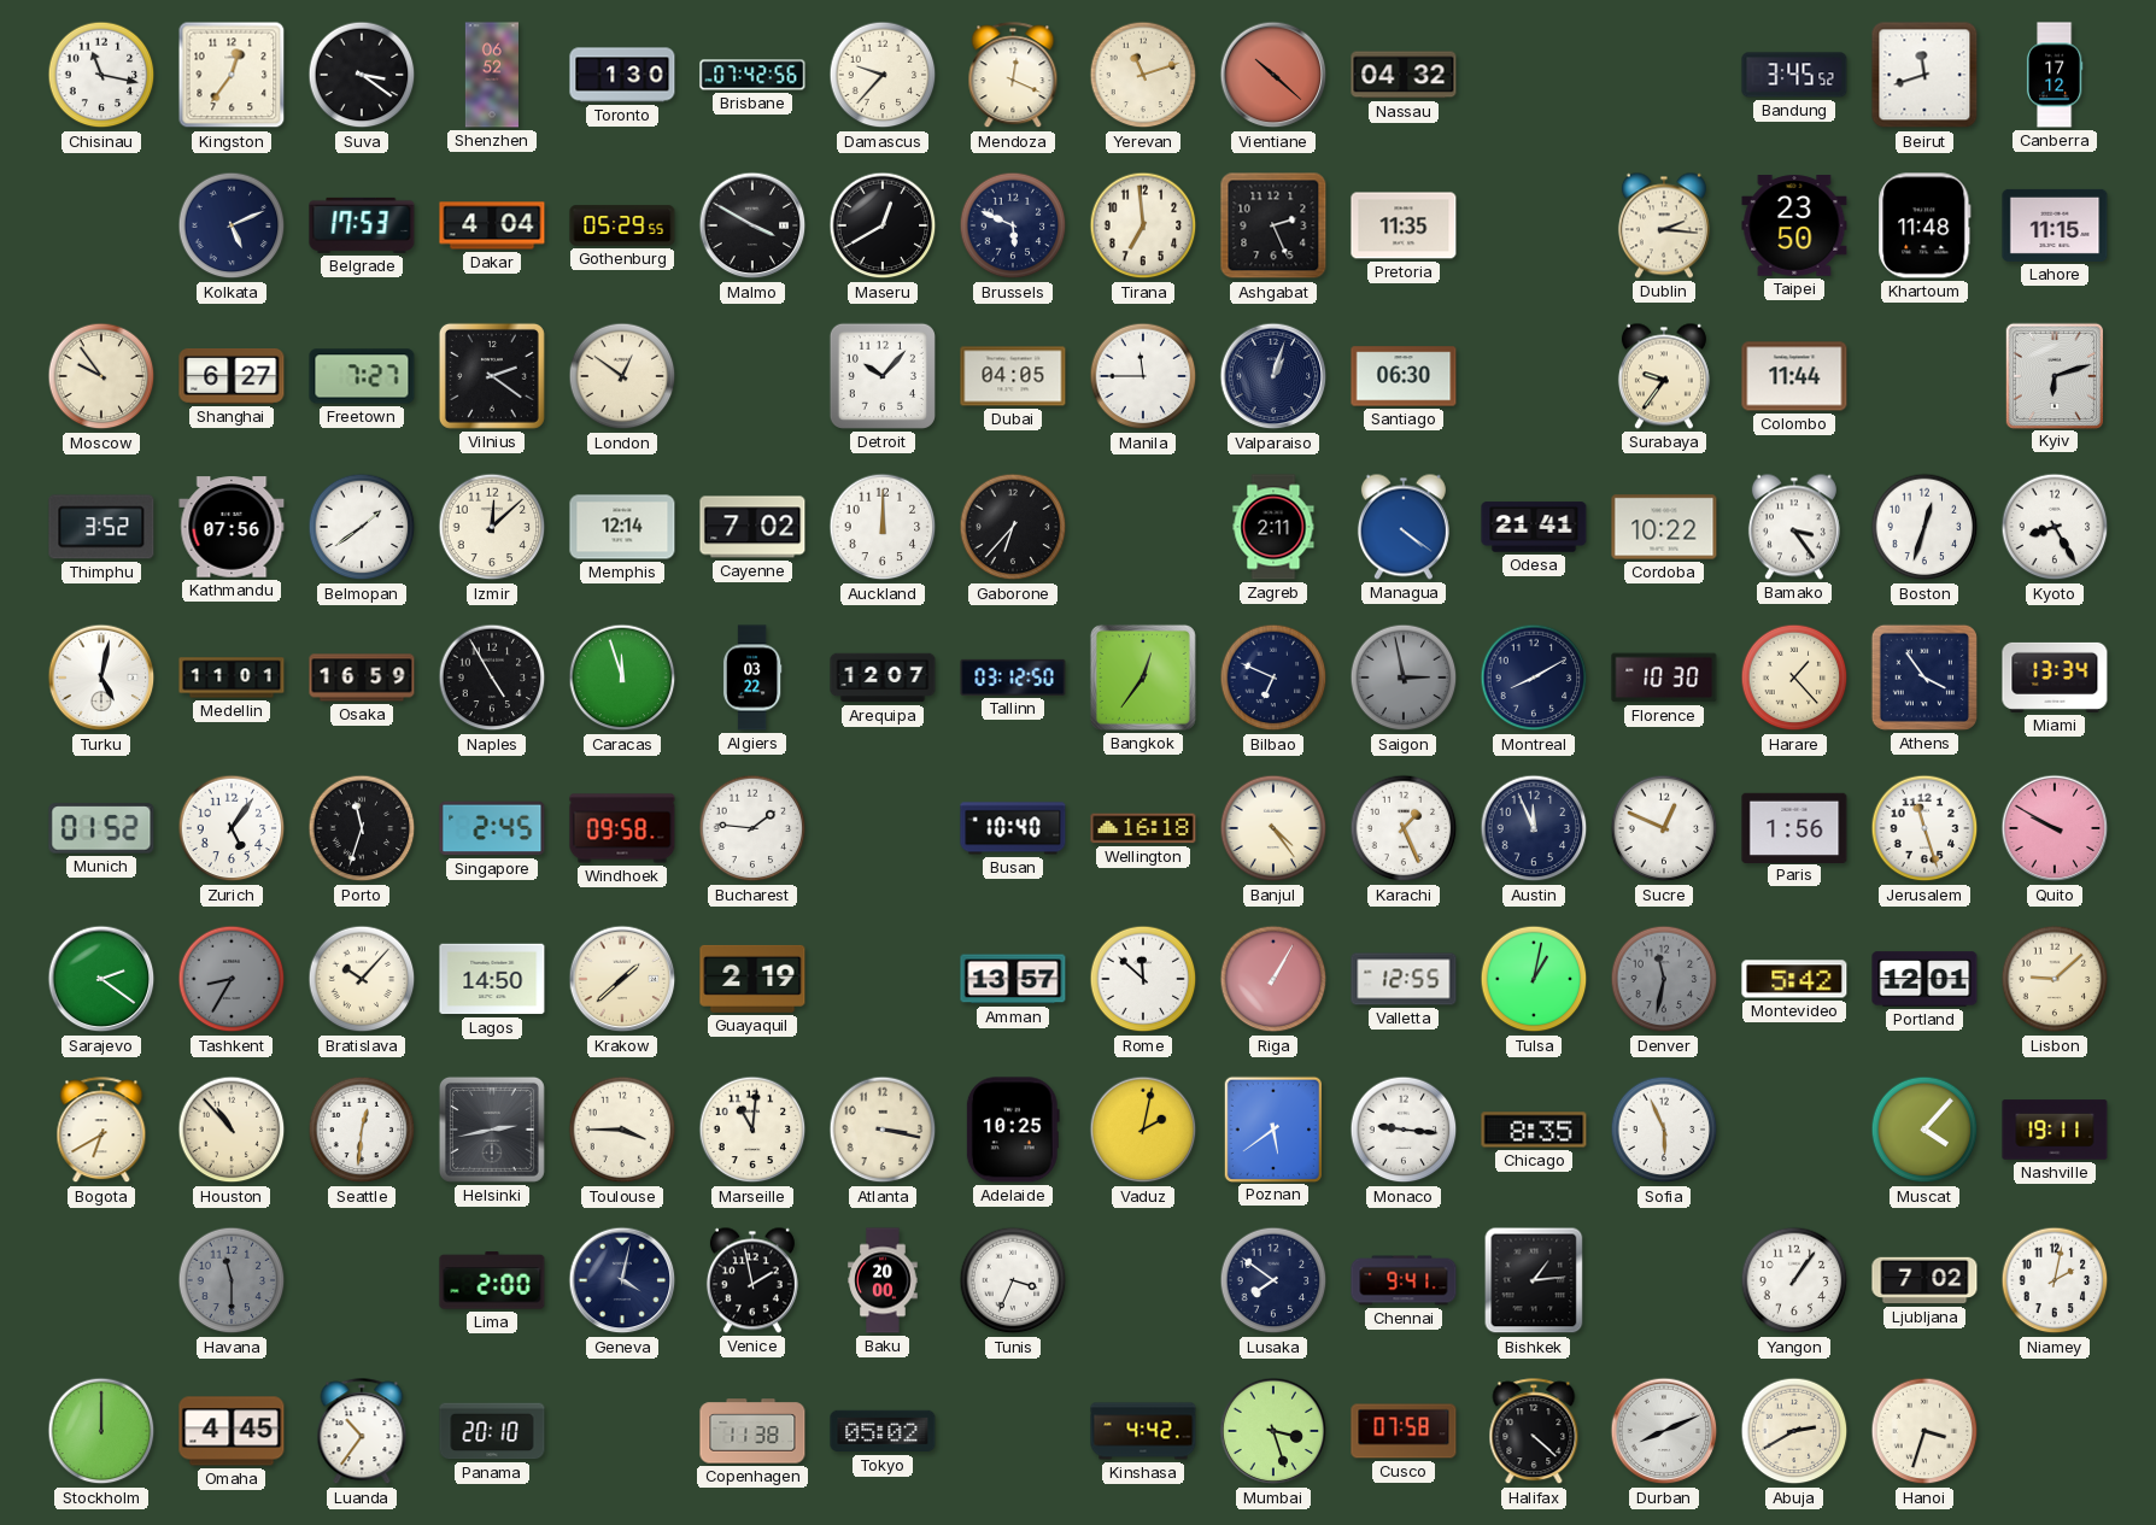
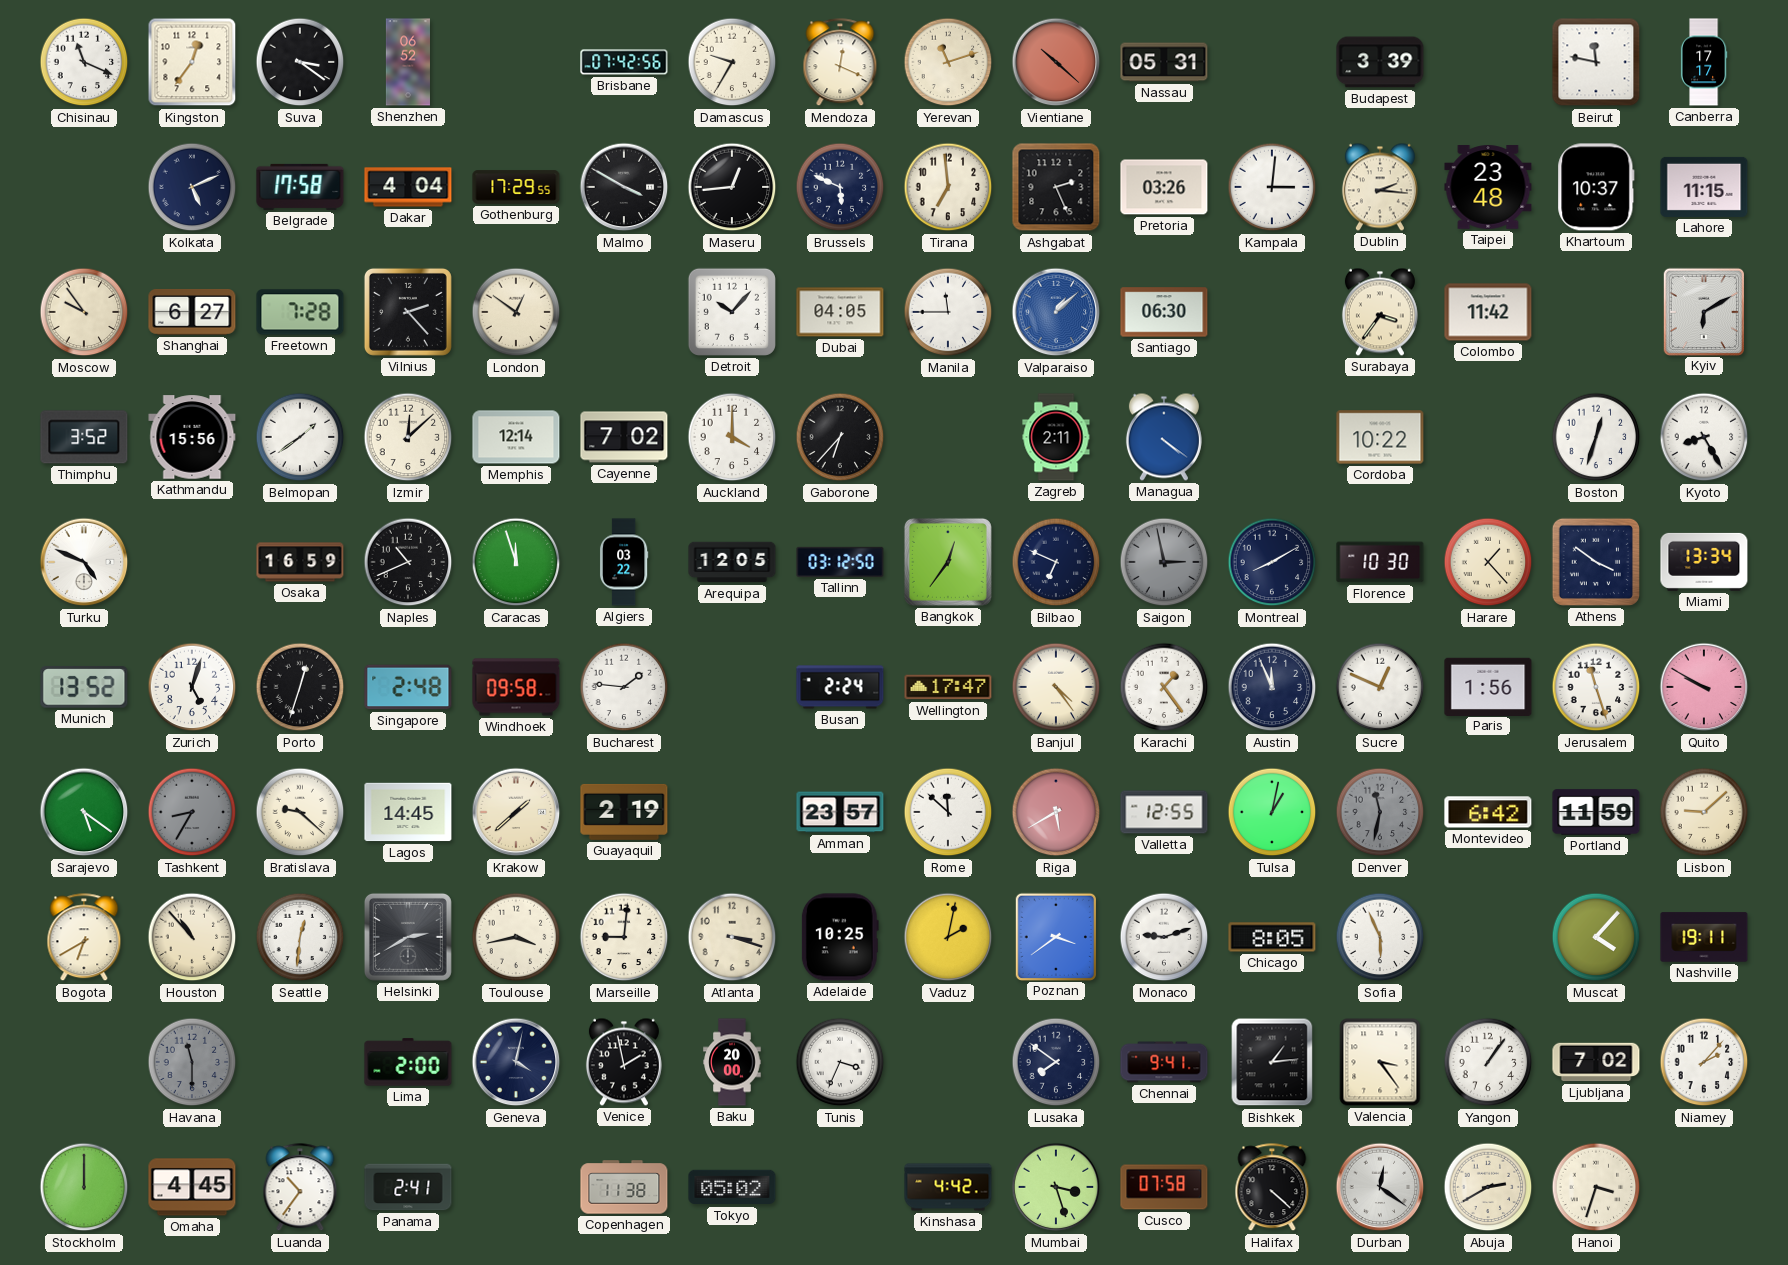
Chisinau: 11:17 -> 11:19 (84, 62)
Toronto: 1:30 -> none (622, 75)
Damascus: 9:37 -> 9:35 (732, 62)
Nassau: 04:32 -> 05:31 (1164, 62)
Budapest: none -> 3:39 (1380, 62)
Bandung: 3:45 -> none (1794, 75)
Beirut: 11:42 -> 11:47 (1596, 62)
Canberra: 17:12 -> 17:17 (1704, 62)
Belgrade: 17:53 -> 17:58 (300, 187)
Gothenburg: 05:29 -> 17:29 (516, 187)
Maseru: 12:40 -> 12:44 (732, 187)
Pretoria: 11:35 -> 03:26 (1164, 187)
Kampala: none -> 3:01 (1272, 187)
Taipei: 23:50 -> 23:48 (1488, 187)
Khartoum: 11:48 -> 10:37 (1596, 187)
Freetown: 7:27 -> 7:28 (300, 312)
Vilnius: 2:21 -> 2:23 (408, 312)
Valparaiso: 1:03 -> 1:08 (1056, 312)
Valparaiso dial: navy -> blue (1056, 312)
Surabaya: 9:36 -> 3:36 (1380, 312)
Colombo: 11:44 -> 11:42 (1488, 312)
Kyiv: 6:12 -> 6:10 (1703, 311)
Kathmandu: 07:56 -> 15:56 (192, 437)
Auckland: 12:00 -> 4:00 (732, 437)
Odesa: 21:41 -> none (1534, 527)
Bamako: 3:24 -> none (1794, 527)
Turku: 5:02 -> 4:49 (84, 562)
Medellin: 11:01 -> none (232, 678)
Naples: 4:55 -> 10:41 (408, 562)
Arequipa: 12:07 -> 12:05 (732, 562)
Athens: 3:54 -> 3:51 (1596, 562)
Munich: 01:52 -> 13:52 (84, 687)
Zurich: 5:06 -> 5:03 (192, 687)
Porto: 11:33 -> 12:33 (300, 687)
Singapore: 2:45 -> 2:48 (408, 687)
Busan: 10:40 -> 2:24 (840, 687)
Wellington: 16:18 -> 17:47 (948, 687)
Karachi: 1:26 -> 1:24 (1164, 687)
Sarajevo: 2:21 -> 5:21 (84, 812)
Bratislava: 10:07 -> 9:22 (300, 812)
Lagos: 14:50 -> 14:45 (408, 812)
Amman: 13:57 -> 23:57 (840, 812)
Riga: 1:05 -> 5:40 (1056, 812)
Montevideo: 5:42 -> 6:42 (1488, 812)
Portland: 12:01 -> 11:59 (1596, 812)
Helsinki: 2:43 -> 2:40 (408, 937)
Toulouse: 3:45 -> 3:43 (516, 937)
Marseille: 11:01 -> 9:01 (624, 937)
Atlanta: 3:17 -> 3:18 (732, 937)
Poznan: 5:39 -> 3:39 (1055, 936)
Monaco: 9:16 -> 9:12 (1164, 937)
Chicago: 8:35 -> 8:05 (1272, 937)
Valencia: none -> 3:24 (1380, 1062)
Niamey: 2:02 -> 2:07 (1704, 1062)
Panama: 20:10 -> 2:41 (408, 1187)
Durban: 8:11 -> 12:21 (1380, 1187)
